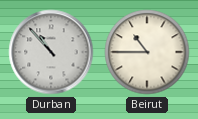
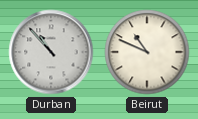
Beirut: 10:45 -> 10:49 (147, 52)
